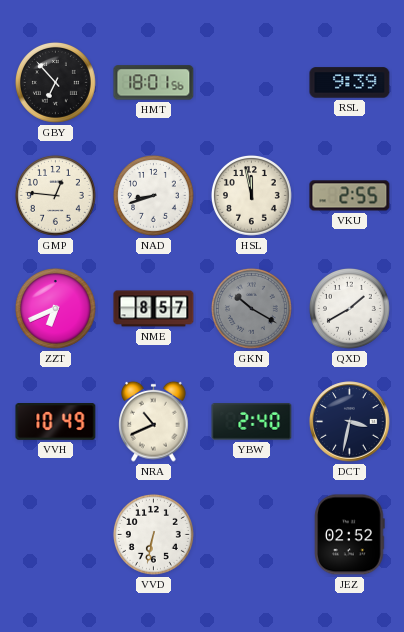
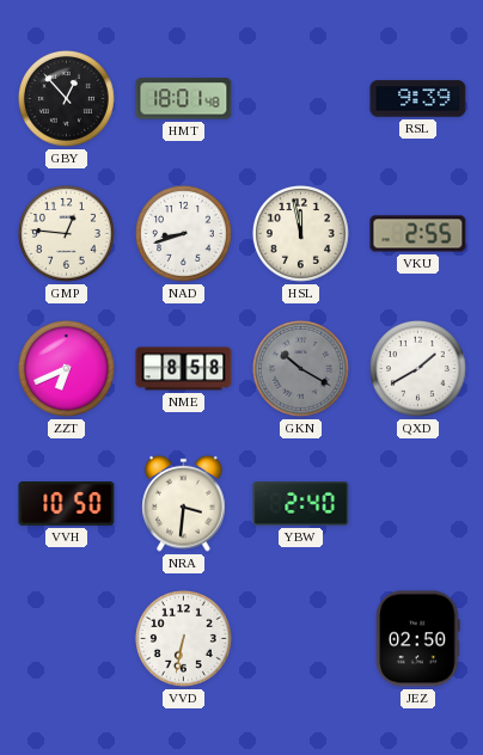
GBY: 6:53 -> 12:53 (67, 99)
HMT: 18:01:56 -> 18:01:48 (184, 99)
NME: 8:57 -> 8:58 (184, 369)
VVH: 10:49 -> 10:50 (67, 504)
NRA: 10:41 -> 3:31 (184, 503)
DCT: 3:32 -> none (350, 422)
JEZ: 02:52 -> 02:50 (418, 639)
